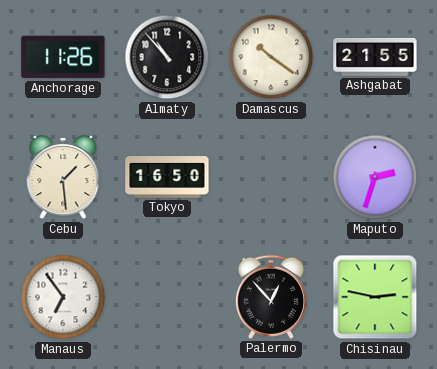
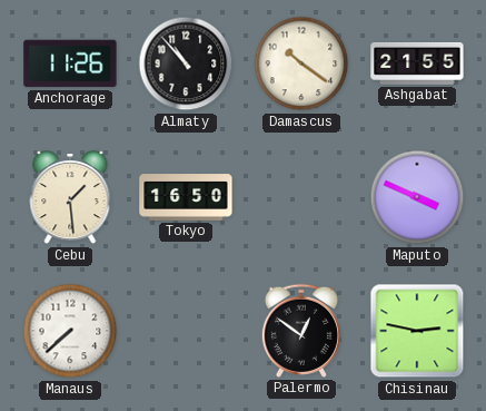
Maputo: 2:33 -> 3:49 (417, 197)
Manaus: 6:54 -> 7:38 (70, 331)
Palermo: 12:53 -> 12:51 (301, 331)
